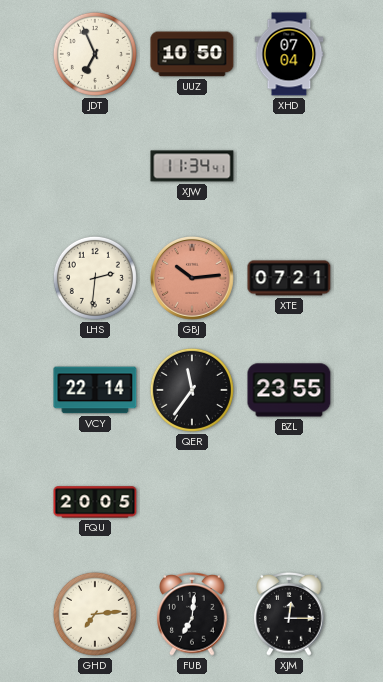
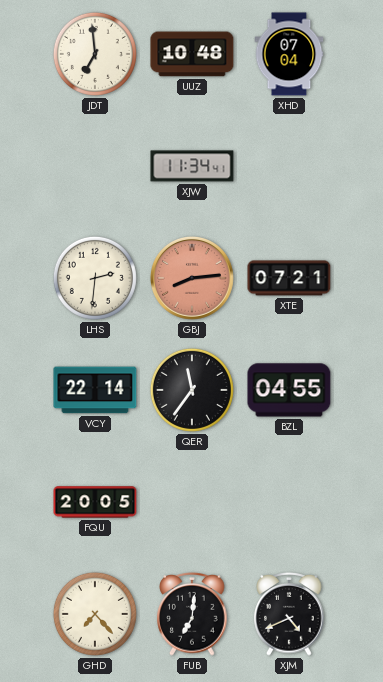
JDT: 6:56 -> 6:59 (95, 54)
UUZ: 10:50 -> 10:48 (192, 54)
GBJ: 10:14 -> 8:14 (192, 278)
BZL: 23:55 -> 04:55 (289, 390)
GHD: 7:14 -> 7:23 (95, 614)
XJM: 12:15 -> 4:41 (289, 614)
